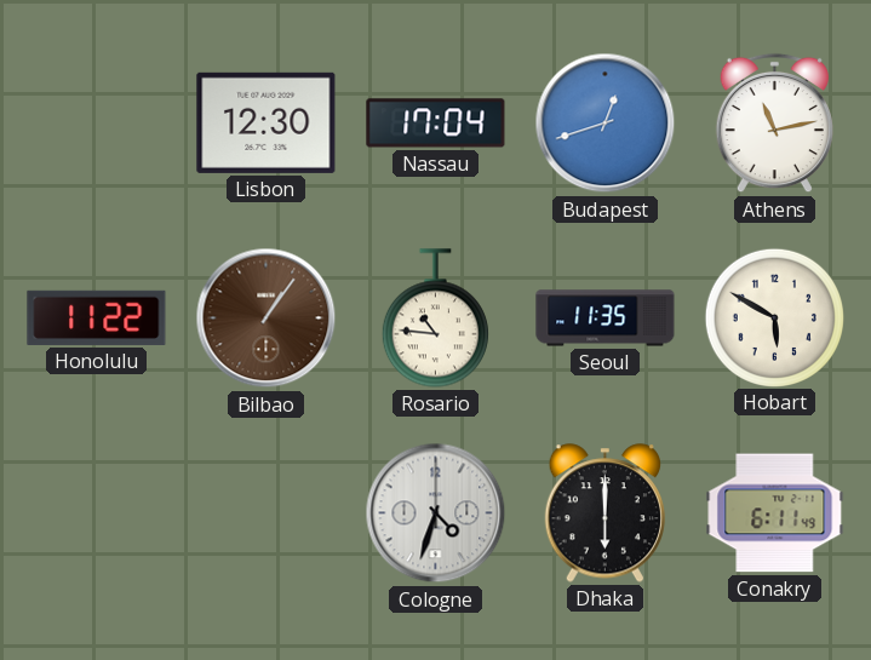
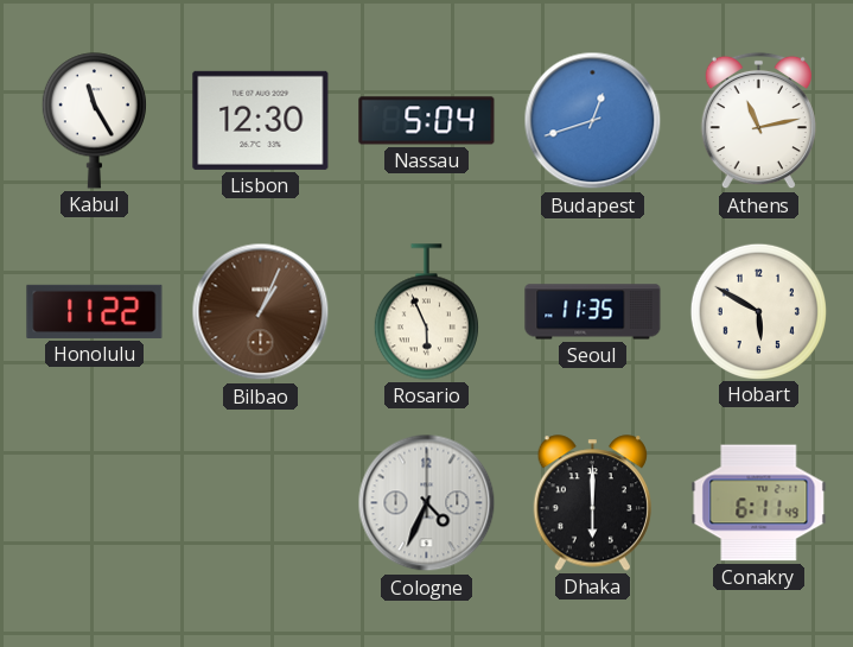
Kabul: none -> 11:25 (94, 121)
Nassau: 17:04 -> 5:04 (427, 121)
Bilbao: 1:06 -> 1:04 (261, 312)
Rosario: 10:46 -> 5:56 (426, 312)
Cologne: 4:33 -> 4:34 (427, 503)
